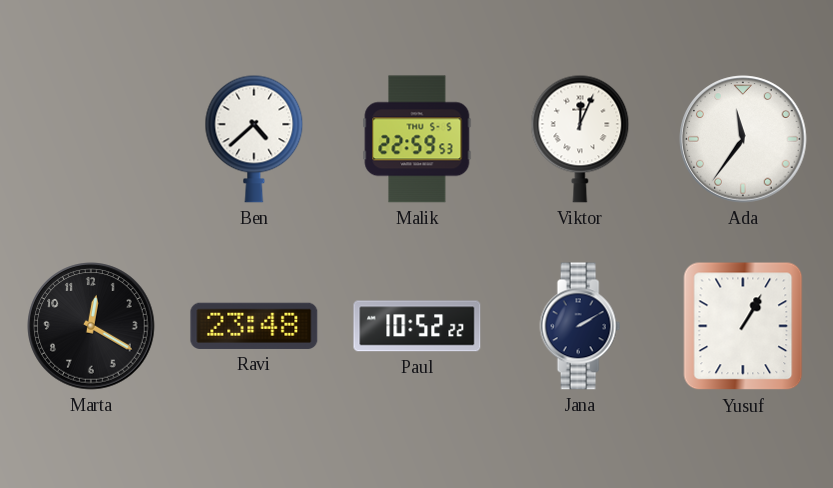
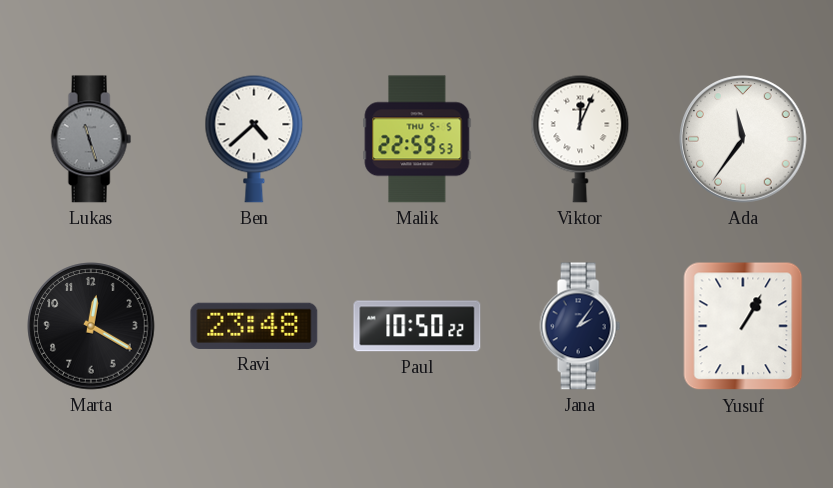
Lukas: none -> 11:27 (91, 139)
Paul: 10:52 -> 10:50 (417, 326)
Jana: 2:10 -> 2:06 (580, 326)
